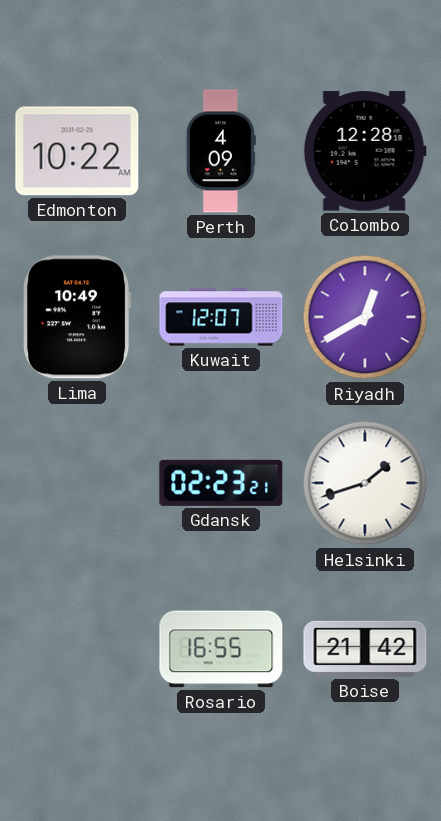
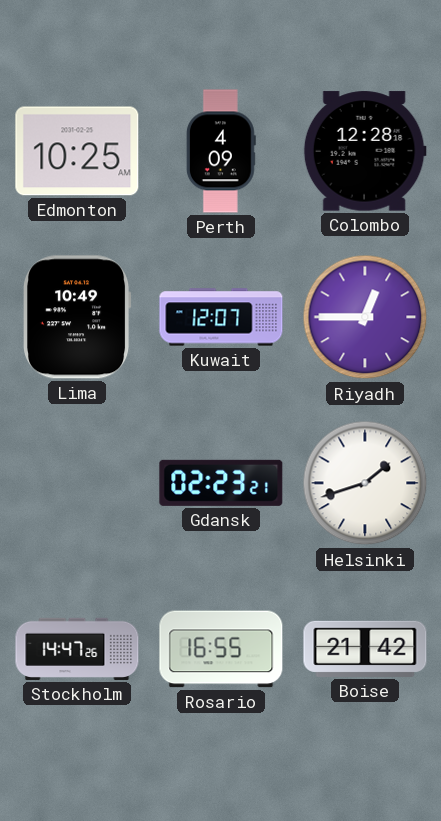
Edmonton: 10:22 -> 10:25 (77, 151)
Riyadh: 12:40 -> 12:45 (365, 317)
Stockholm: none -> 14:47 (77, 649)
